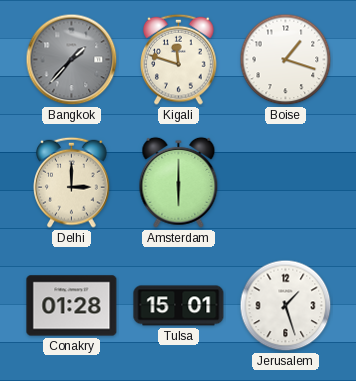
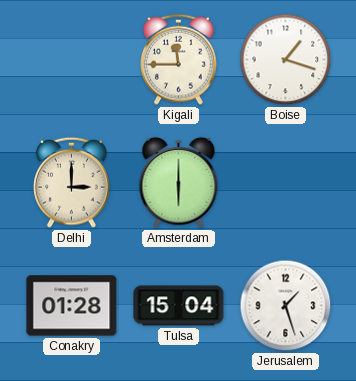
Bangkok: 1:37 -> none (72, 60)
Kigali: 11:48 -> 11:45 (179, 59)
Tulsa: 15:01 -> 15:04 (179, 306)
